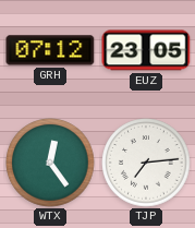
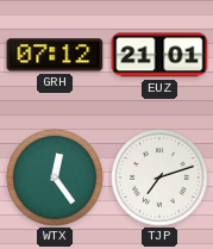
EUZ: 23:05 -> 21:01 (159, 55)
TJP: 7:14 -> 7:12 (159, 178)
